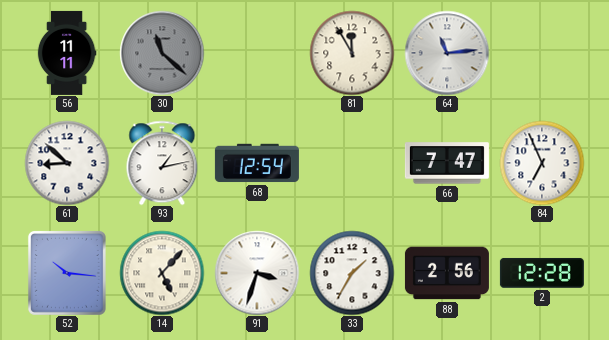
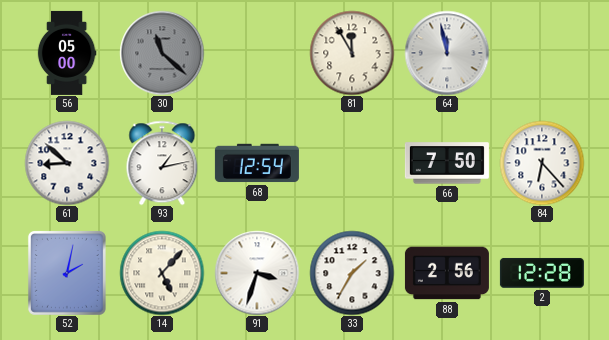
56: 11:11 -> 05:00 (67, 53)
64: 11:14 -> 11:58 (447, 53)
66: 7:47 -> 7:50 (447, 163)
84: 6:56 -> 6:23 (542, 163)
52: 10:16 -> 2:02 (67, 273)
